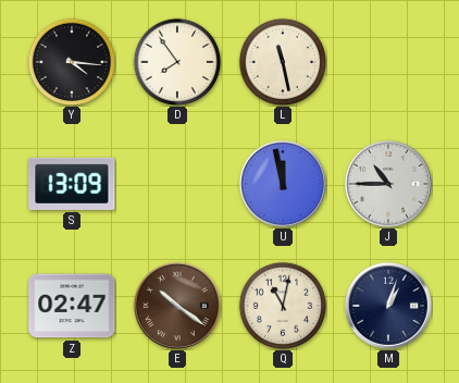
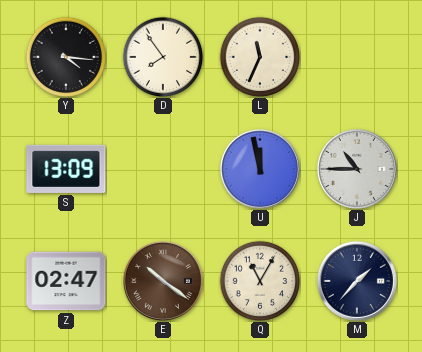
L: 11:28 -> 11:34 (259, 56)
Q: 11:02 -> 11:05 (259, 280)
M: 1:03 -> 1:37 (357, 281)
